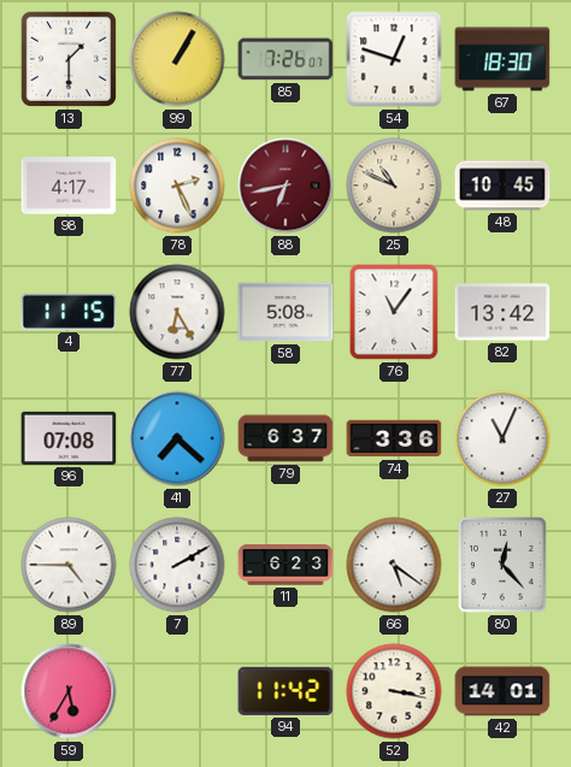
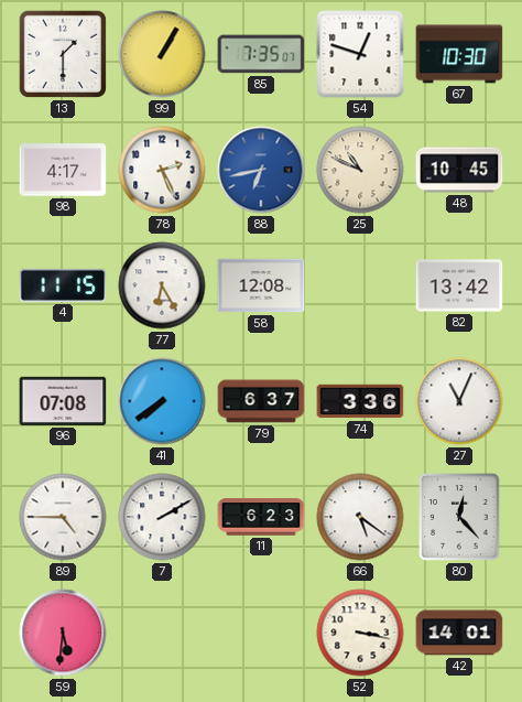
85: 7:26 -> 7:35 (261, 54)
67: 18:30 -> 10:30 (459, 54)
88 dial: burgundy -> blue (261, 170)
58: 5:08 -> 12:08 (261, 285)
76: 11:06 -> none (394, 312)
41: 7:22 -> 7:39 (162, 401)
59: 5:35 -> 5:31 (63, 633)
94: 11:42 -> none (285, 691)
